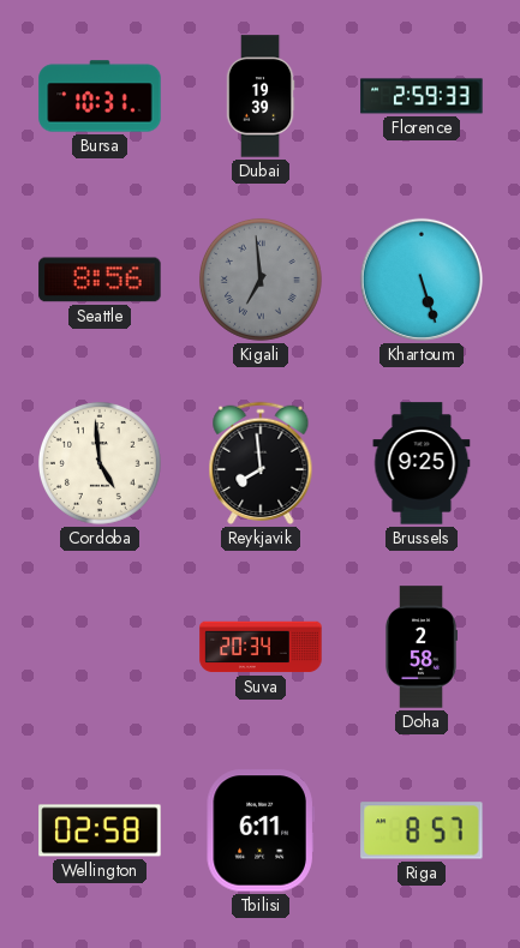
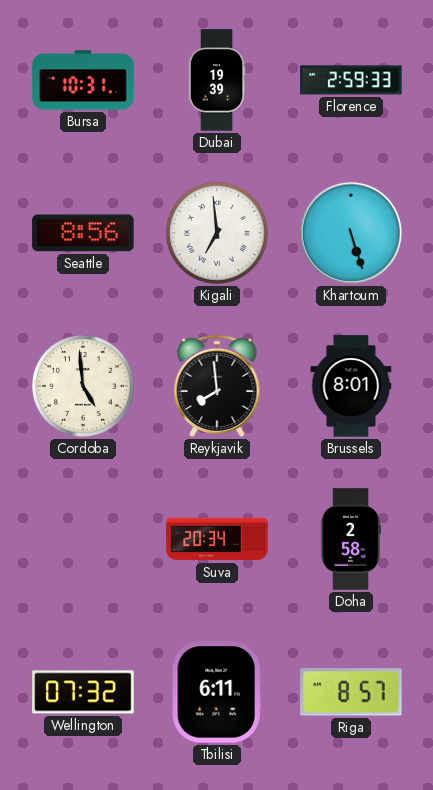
Kigali dial: grey -> white (217, 233)
Brussels: 9:25 -> 8:01 (351, 386)
Wellington: 02:58 -> 07:32 (83, 692)
